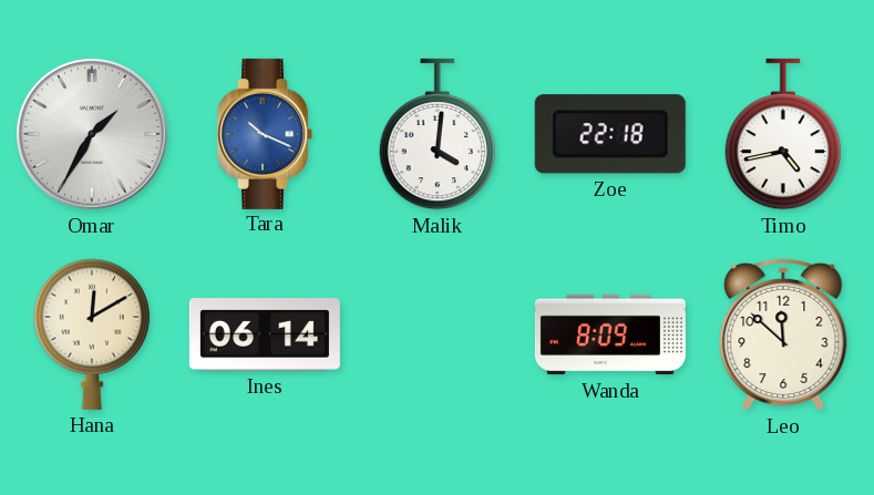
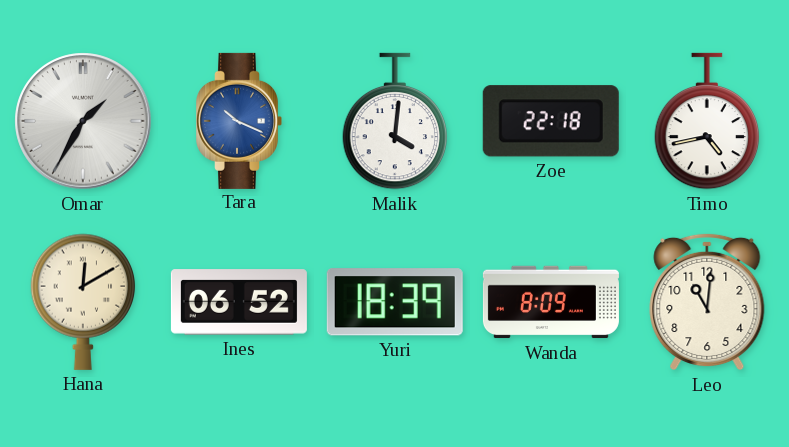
Ines: 06:14 -> 06:52 (239, 302)
Yuri: none -> 18:39 (395, 302)
Leo: 11:52 -> 11:01 (707, 302)
